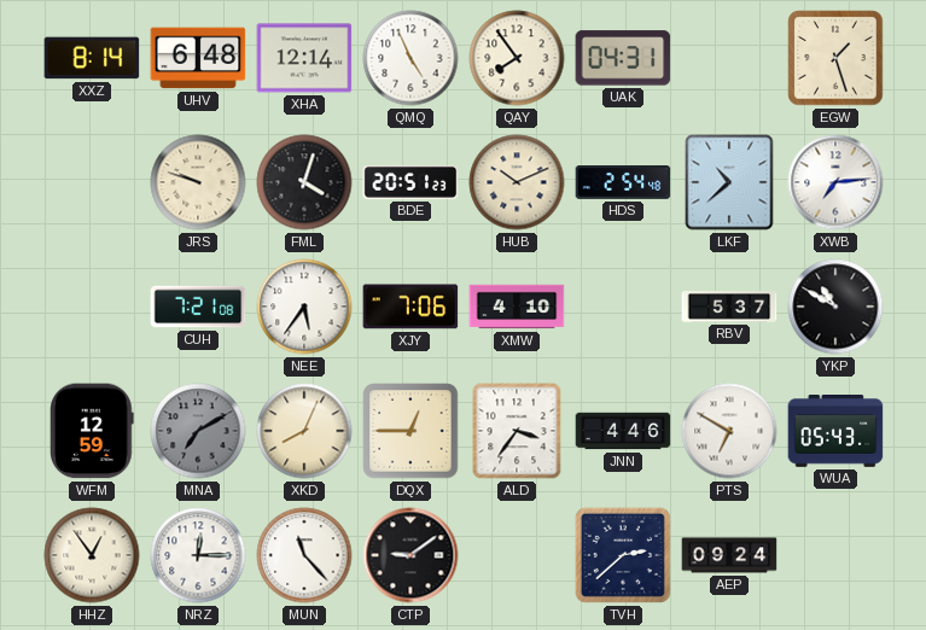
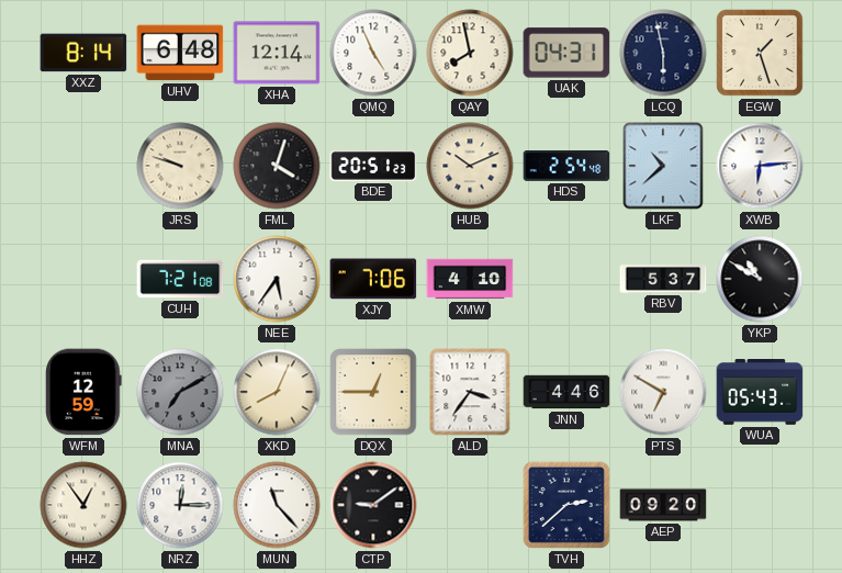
QAY: 7:54 -> 7:58 (470, 53)
LCQ: none -> 5:58 (663, 53)
XWB: 7:14 -> 6:14 (760, 166)
AEP: 09:24 -> 09:20 (663, 505)
